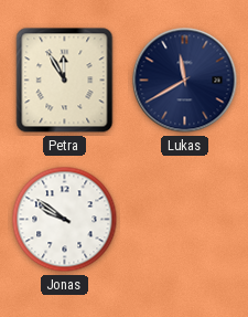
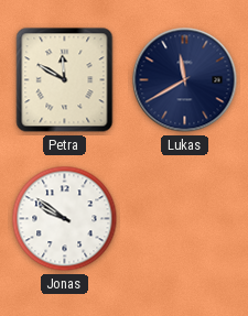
Petra: 11:55 -> 11:50 (65, 80)
